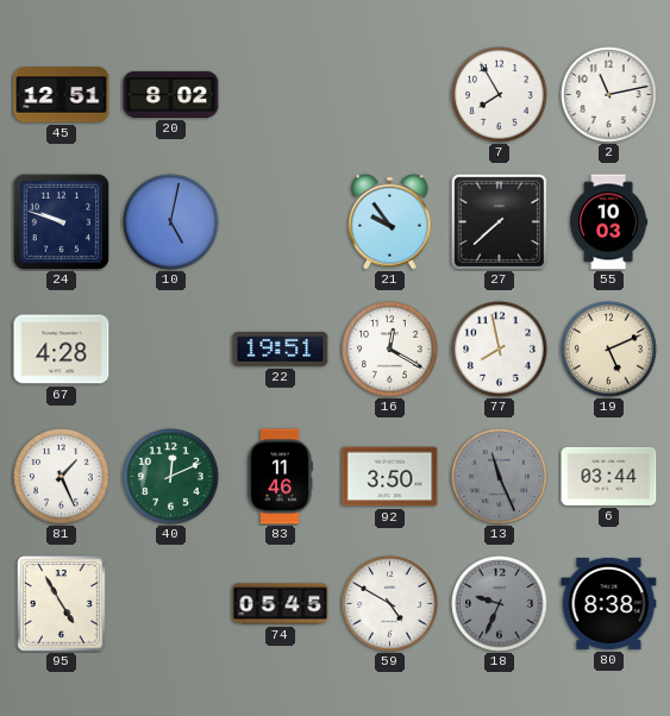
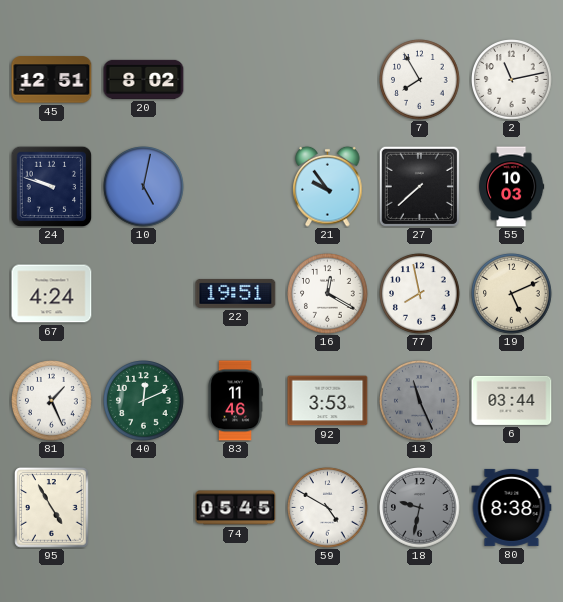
67: 4:28 -> 4:24 (52, 294)
92: 3:50 -> 3:53 (328, 401)
18: 9:34 -> 9:32 (420, 508)
